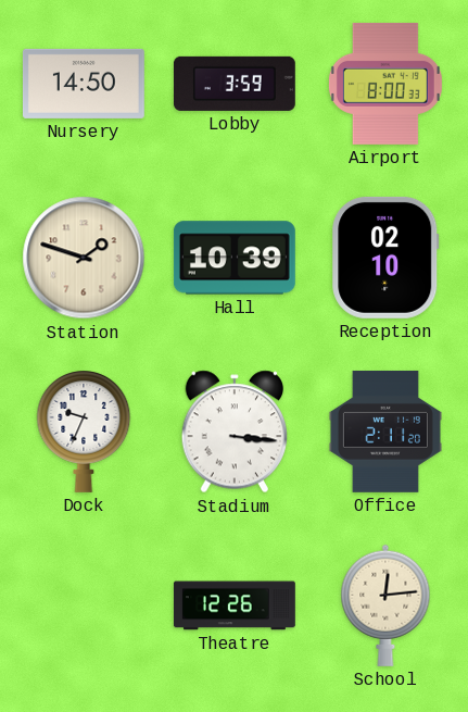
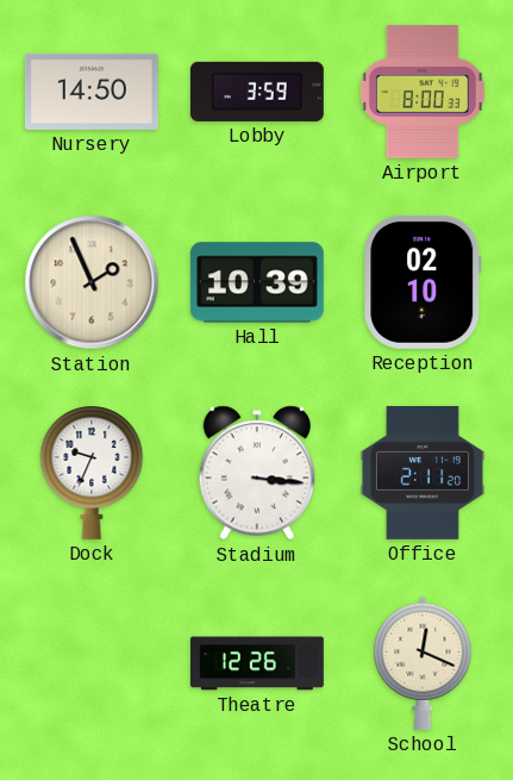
Station: 1:48 -> 1:56 (92, 282)
School: 12:14 -> 12:19 (423, 663)
